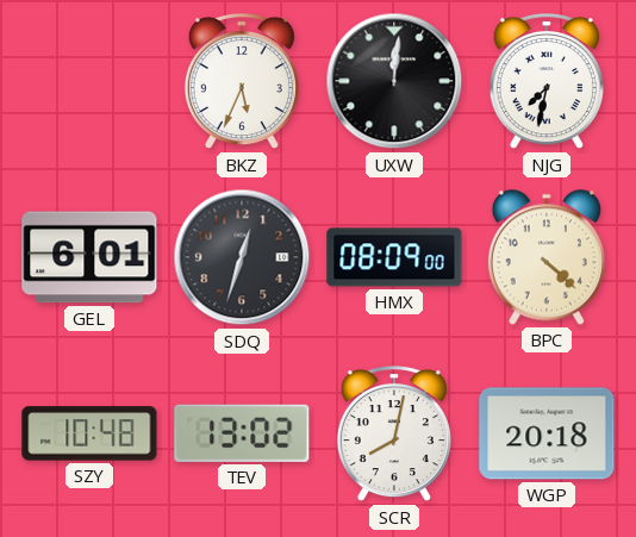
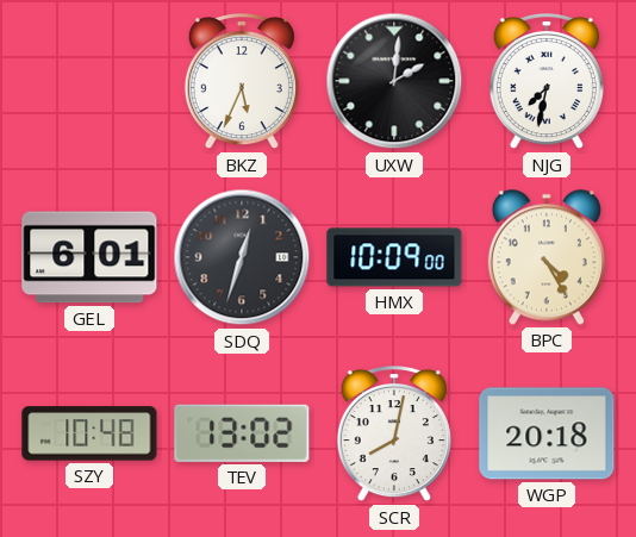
UXW: 12:01 -> 2:01 (394, 81)
HMX: 08:09 -> 10:09 (394, 257)
BPC: 4:22 -> 4:25 (547, 257)
